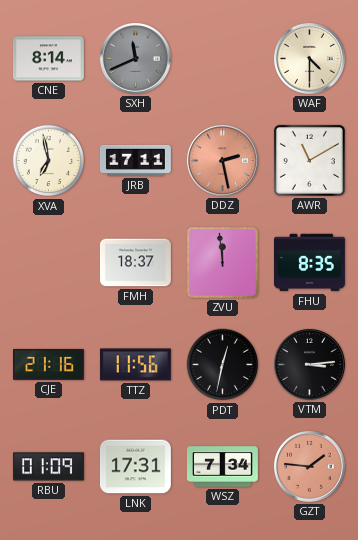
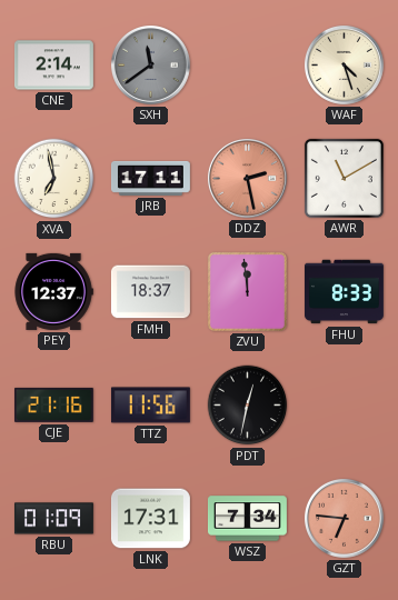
CNE: 8:14 -> 2:14 (53, 66)
SXH: 11:41 -> 11:39 (150, 64)
WAF: 4:30 -> 4:27 (344, 64)
PEY: none -> 12:37 (53, 291)
FHU: 8:35 -> 8:33 (344, 292)
VTM: 3:14 -> none (309, 364)
GZT: 1:46 -> 6:46 (344, 518)
